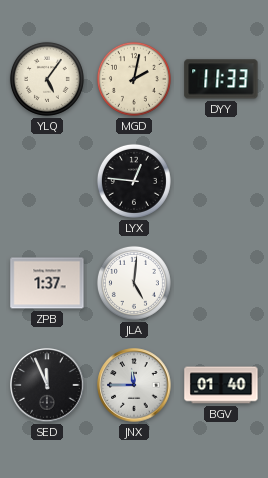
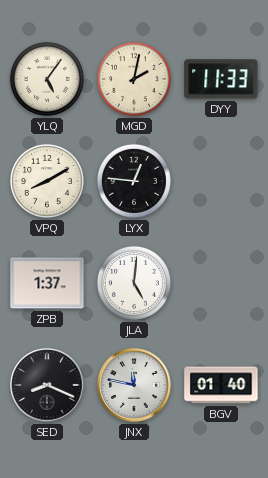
VPQ: none -> 8:10 (47, 181)
SED: 11:56 -> 8:19 (47, 385)
JNX: 11:45 -> 11:47 (134, 385)
